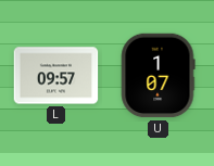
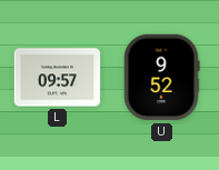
U: 1:07 -> 9:52 (161, 78)
